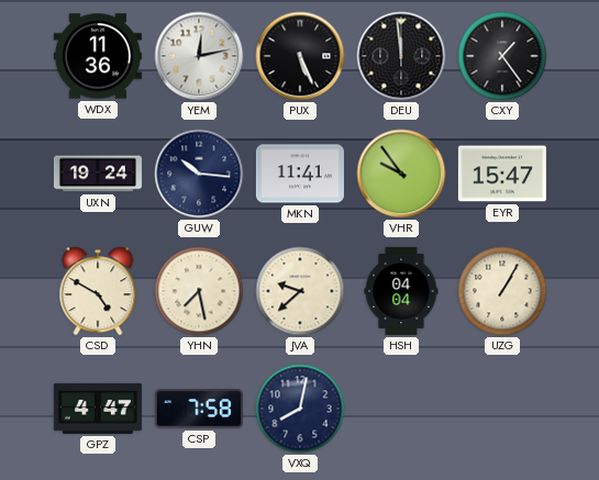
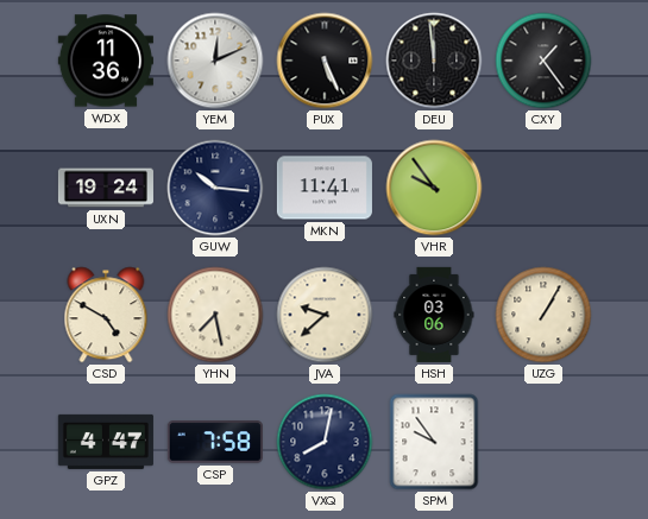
YEM: 12:13 -> 12:11 (215, 61)
EYR: 15:47 -> none (502, 174)
HSH: 04:04 -> 03:06 (434, 315)
SPM: none -> 9:54 (434, 442)
